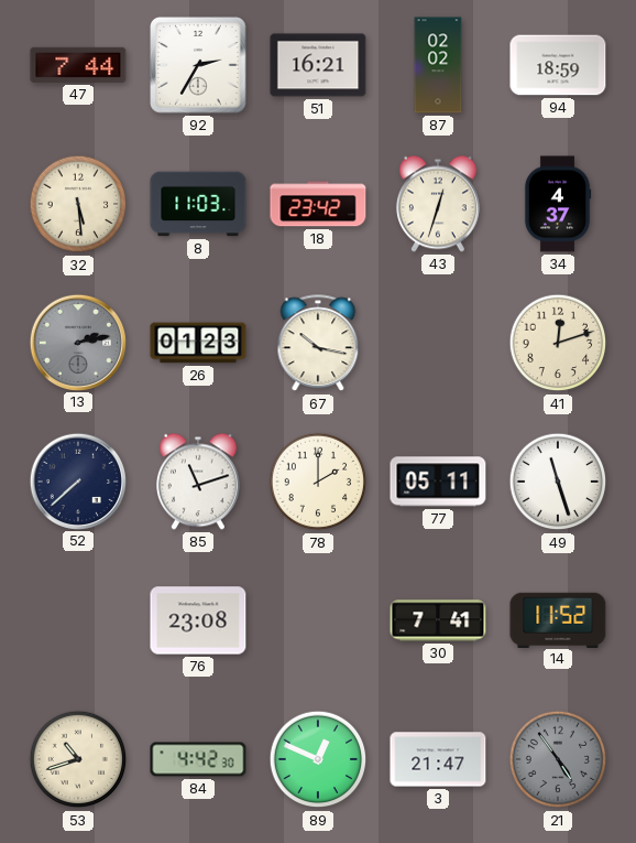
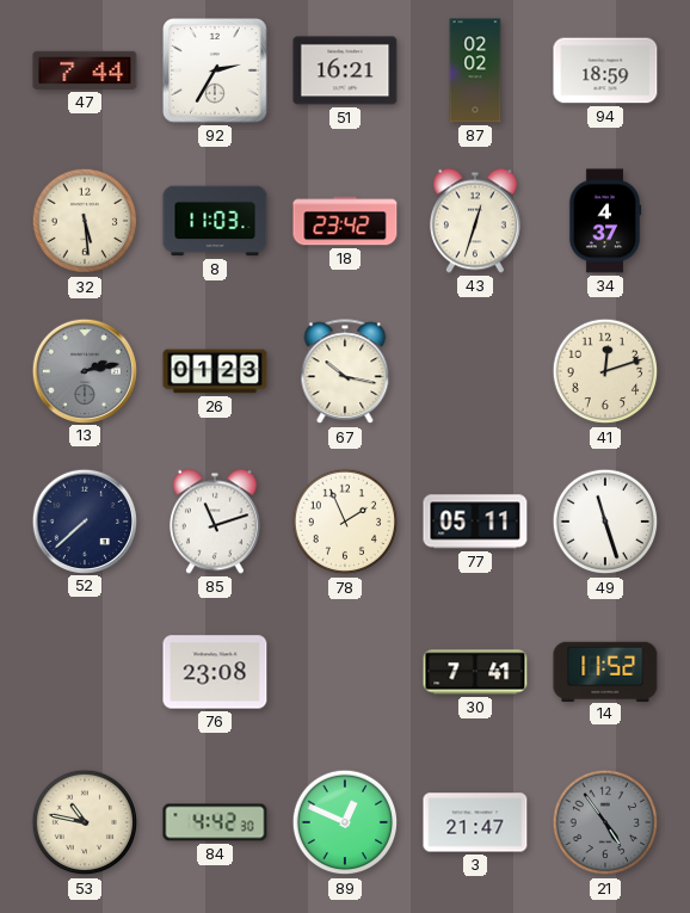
78: 2:00 -> 1:56 (345, 522)
53: 10:42 -> 10:47 (85, 822)
